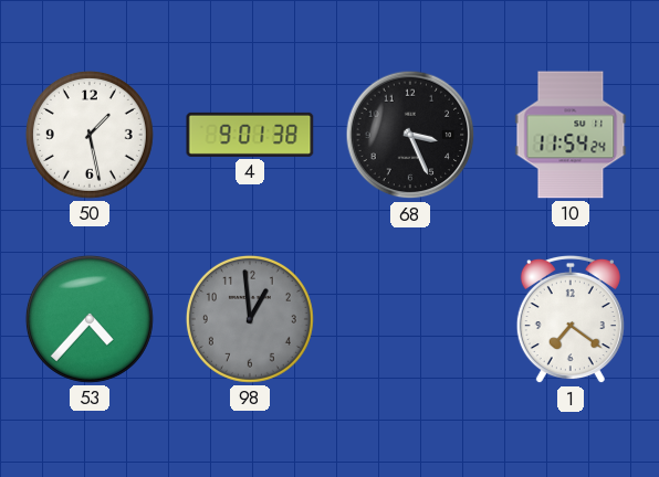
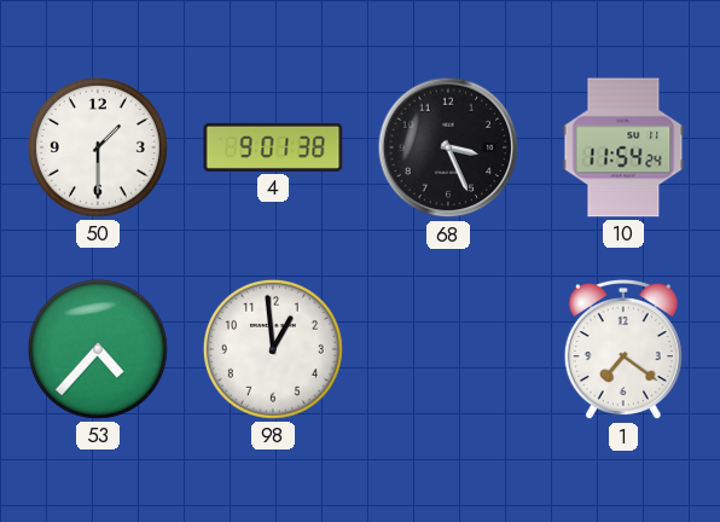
50: 1:28 -> 1:30 (98, 147)
98 dial: grey -> white (273, 349)
